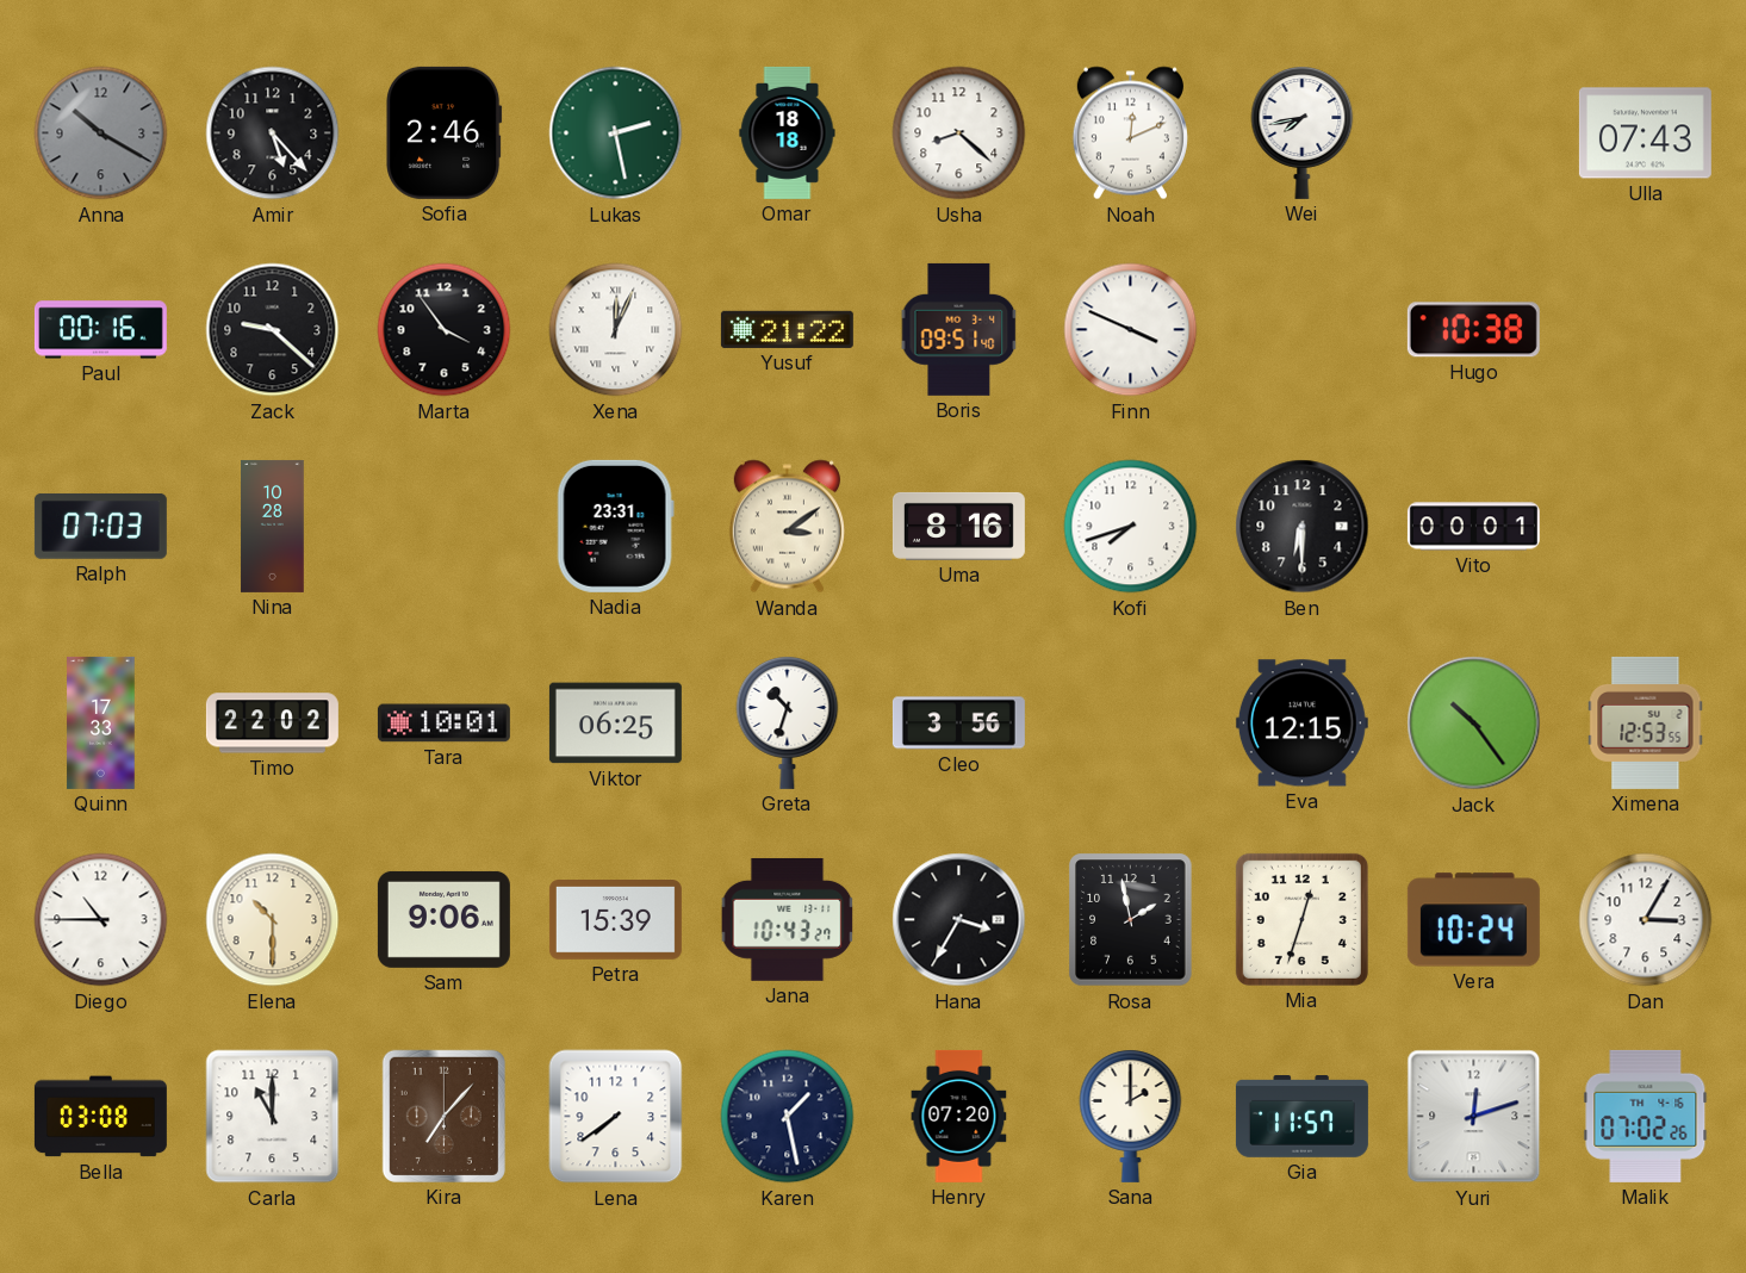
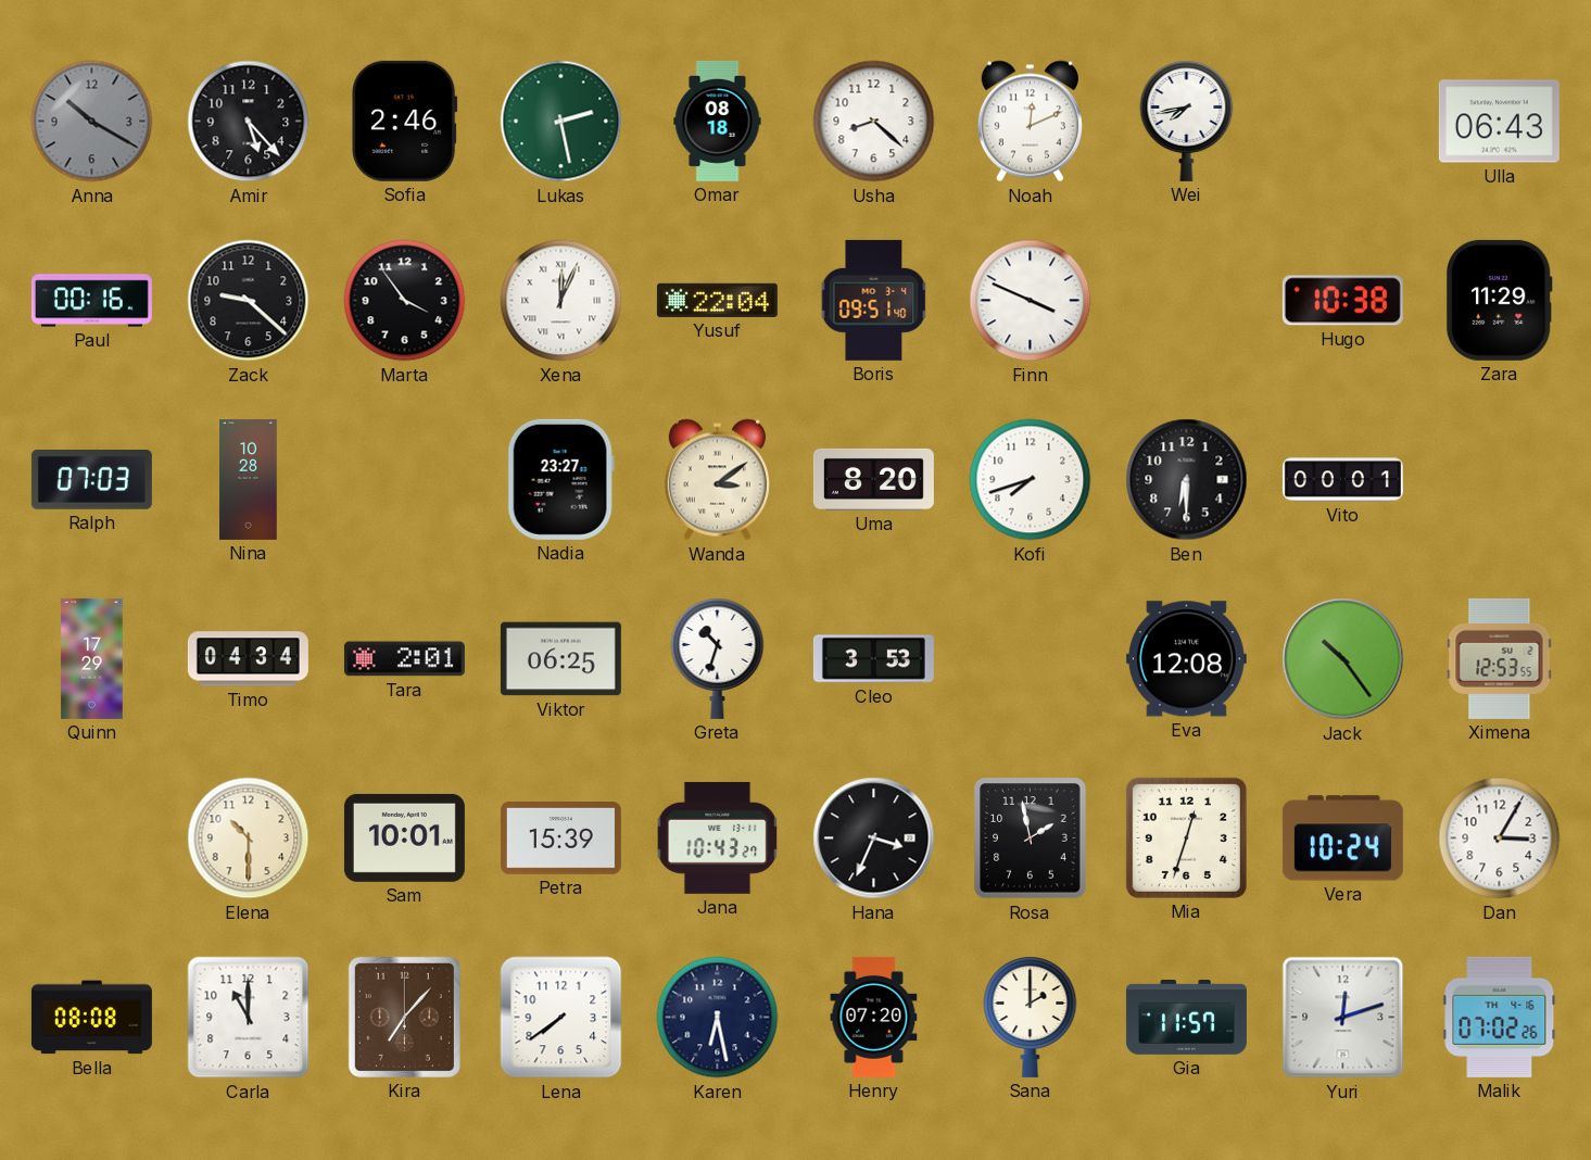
Omar: 18:18 -> 08:18 (718, 121)
Ulla: 07:43 -> 06:43 (1499, 122)
Yusuf: 21:22 -> 22:04 (717, 300)
Zara: none -> 11:29 (1499, 300)
Nadia: 23:31 -> 23:27 (560, 479)
Uma: 8:16 -> 8:20 (873, 479)
Quinn: 17:33 -> 17:29 (92, 658)
Timo: 22:02 -> 04:34 (248, 659)
Tara: 10:01 -> 2:01 (404, 659)
Cleo: 3:56 -> 3:53 (873, 659)
Eva: 12:15 -> 12:08 (1186, 659)
Diego: 10:45 -> none (101, 920)
Sam: 9:06 -> 10:01 (404, 837)
Hana: 3:35 -> 3:34 (874, 839)
Bella: 03:08 -> 08:08 (91, 1018)
Karen: 1:28 -> 6:28 (718, 1018)
